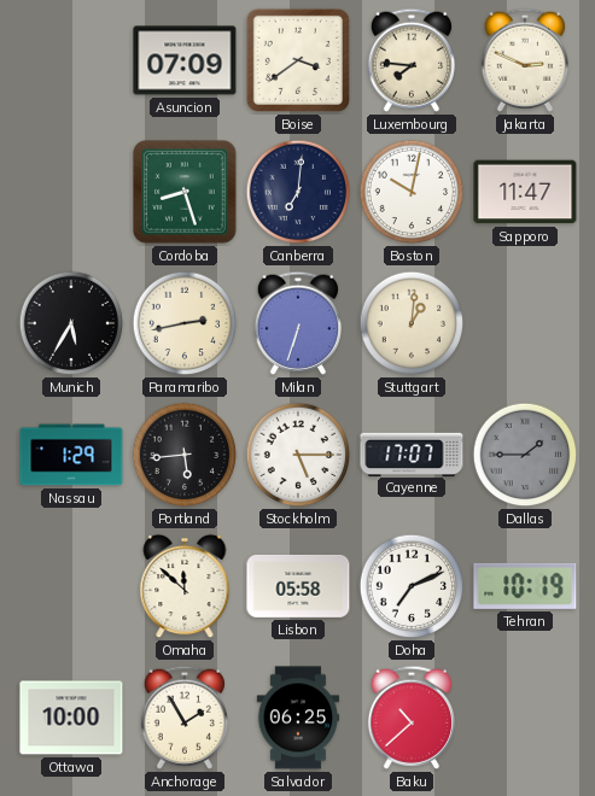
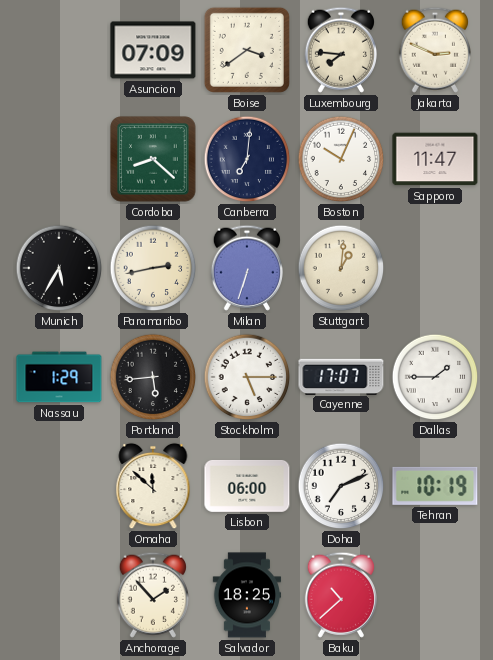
Cordoba: 8:27 -> 8:22 (153, 159)
Boston: 10:02 -> 10:04 (341, 159)
Dallas dial: grey -> white (435, 377)
Lisbon: 05:58 -> 06:00 (247, 486)
Ottawa: 10:00 -> none (71, 718)
Anchorage: 1:55 -> 1:53 (153, 595)
Salvador: 06:25 -> 18:25 (247, 595)
